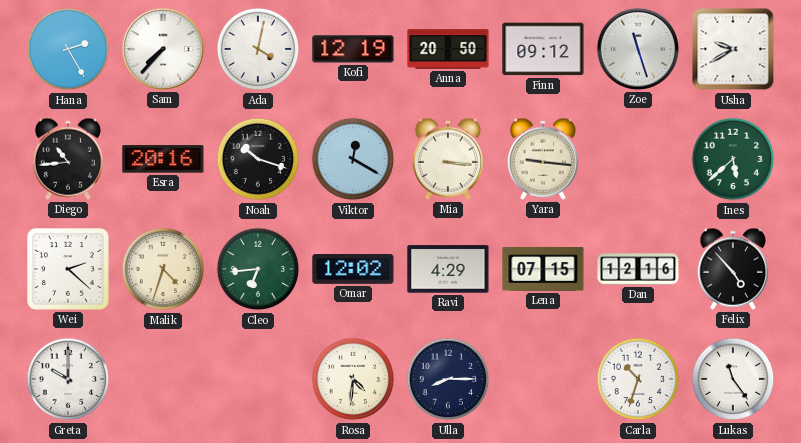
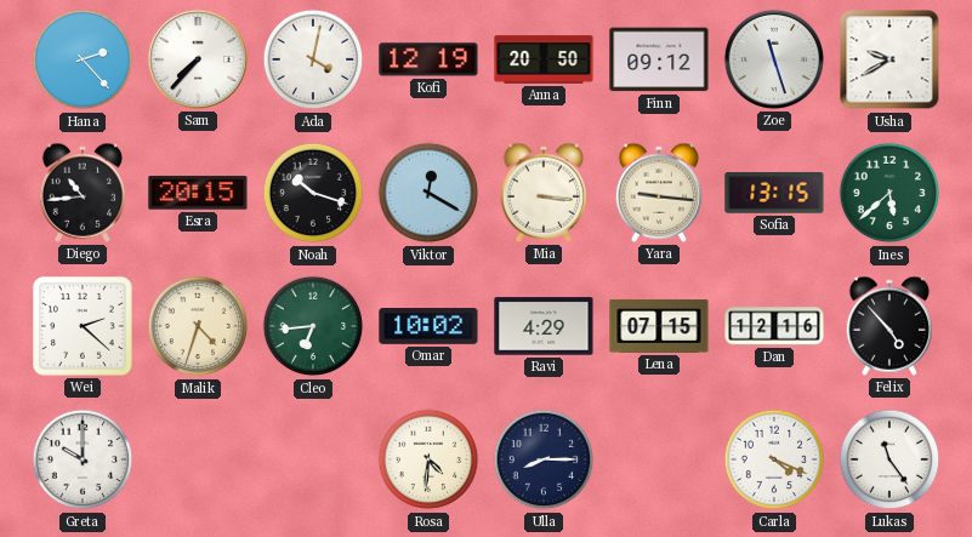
Hana: 2:25 -> 2:23 (83, 59)
Esra: 20:16 -> 20:15 (198, 193)
Sofia: none -> 13:15 (774, 194)
Omar: 12:02 -> 10:02 (428, 327)
Carla: 10:33 -> 4:19 (774, 459)
